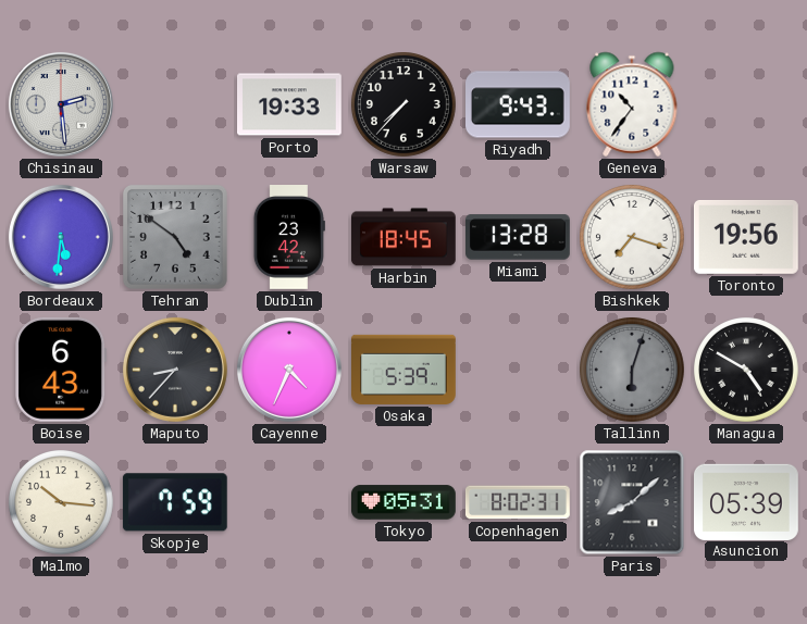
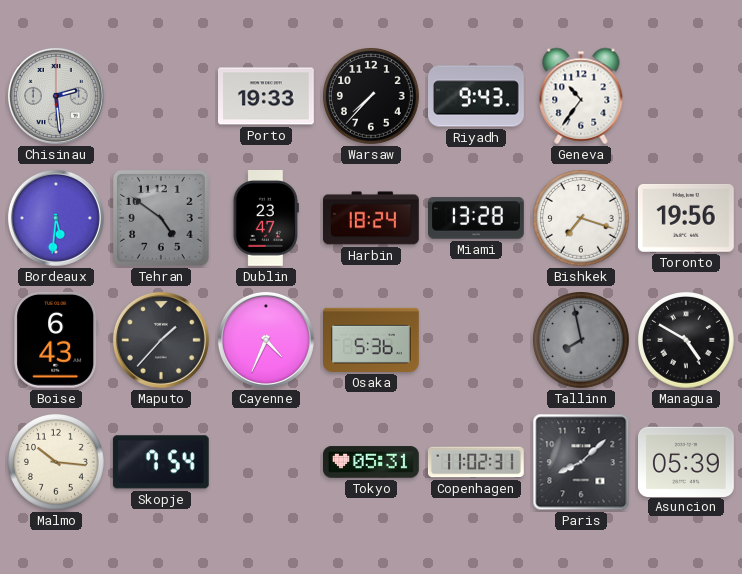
Dublin: 23:42 -> 23:47 (266, 219)
Harbin: 18:45 -> 18:24 (372, 218)
Maputo: 8:37 -> 1:37 (161, 340)
Osaka: 5:39 -> 5:36 (372, 340)
Tallinn: 6:03 -> 7:58 (582, 341)
Skopje: 7:59 -> 7:54 (161, 462)
Copenhagen: 8:02 -> 11:02 (476, 462)
